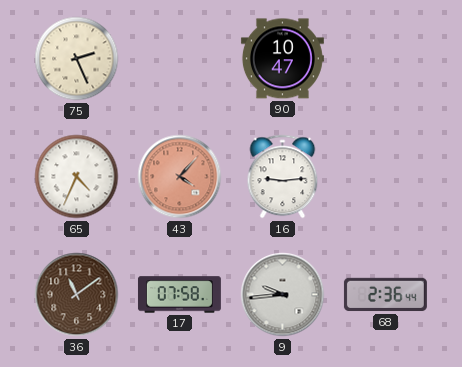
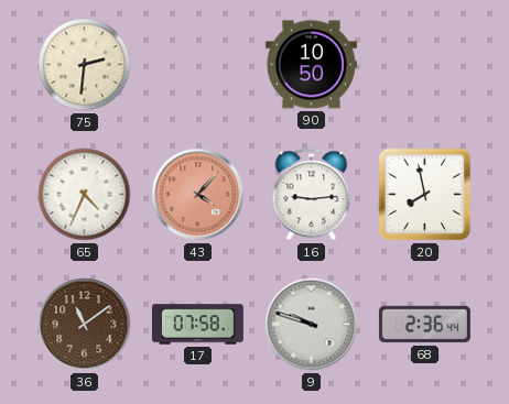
75: 2:26 -> 2:31 (85, 65)
90: 10:47 -> 10:50 (311, 65)
20: none -> 7:58 (425, 195)
9: 9:44 -> 9:48 (312, 325)
